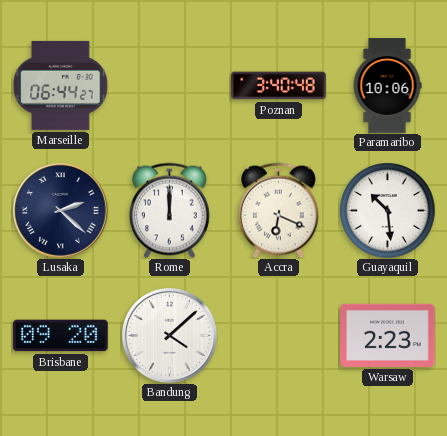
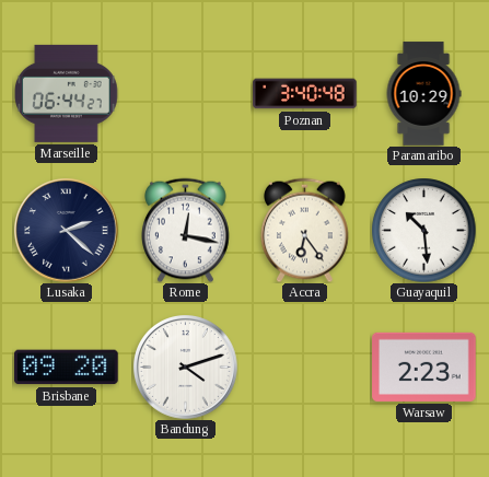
Paramaribo: 10:06 -> 10:29 (423, 94)
Rome: 12:00 -> 12:17 (186, 230)
Accra: 6:19 -> 6:24 (305, 230)
Bandung: 4:08 -> 4:12 (186, 368)
